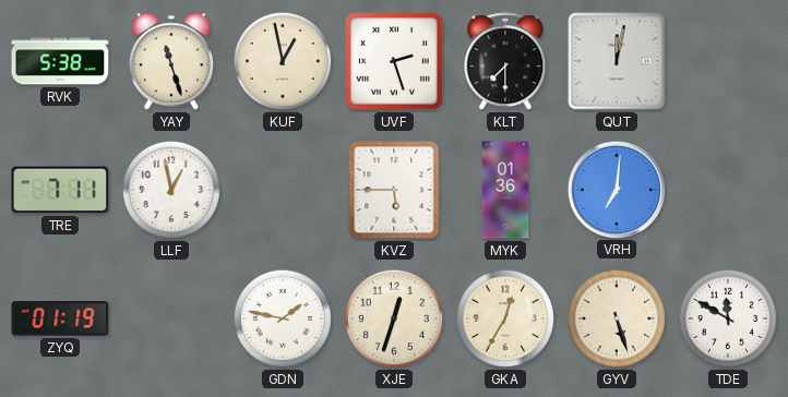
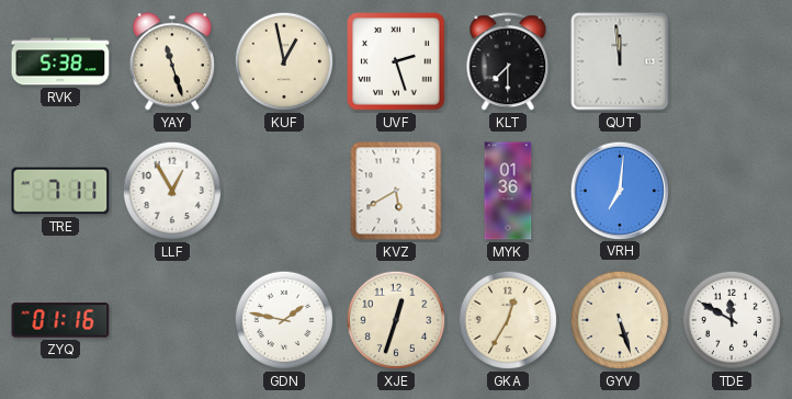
QUT: 12:02 -> 11:59 (620, 61)
LLF: 12:58 -> 12:55 (172, 191)
KVZ: 5:45 -> 5:40 (396, 191)
ZYQ: 01:19 -> 01:16 (60, 320)
